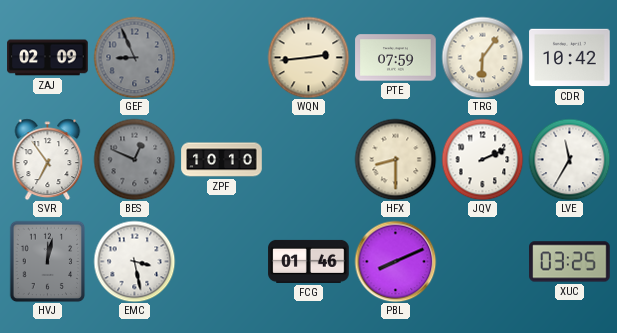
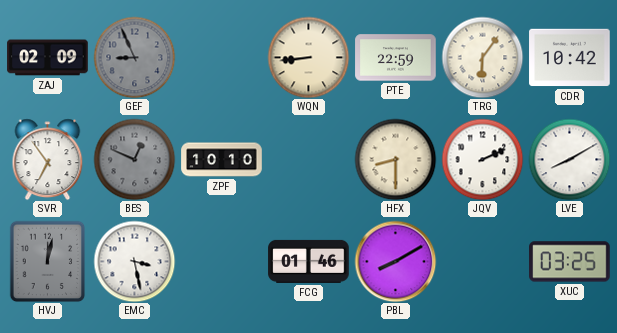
WQN: 2:44 -> 8:44 (308, 57)
PTE: 07:59 -> 22:59 (396, 58)
LVE: 11:35 -> 8:10 (569, 159)
PBL: 8:11 -> 8:10 (395, 261)
